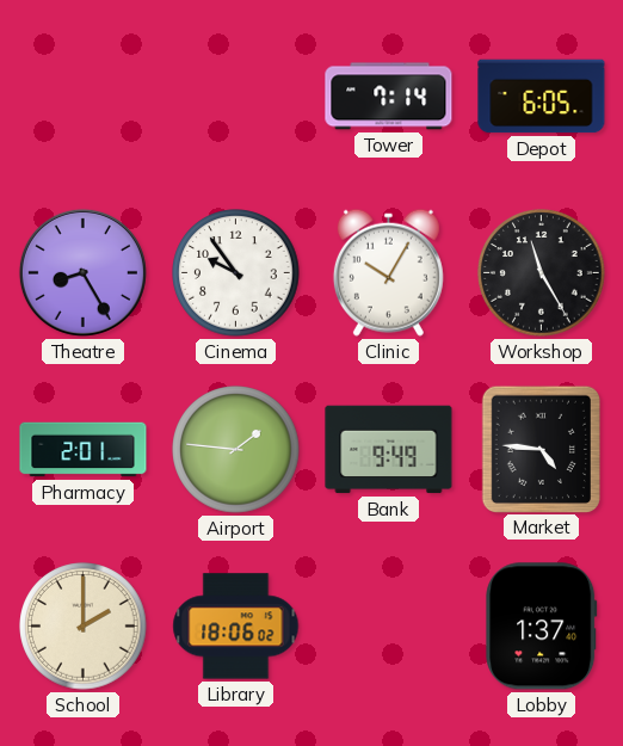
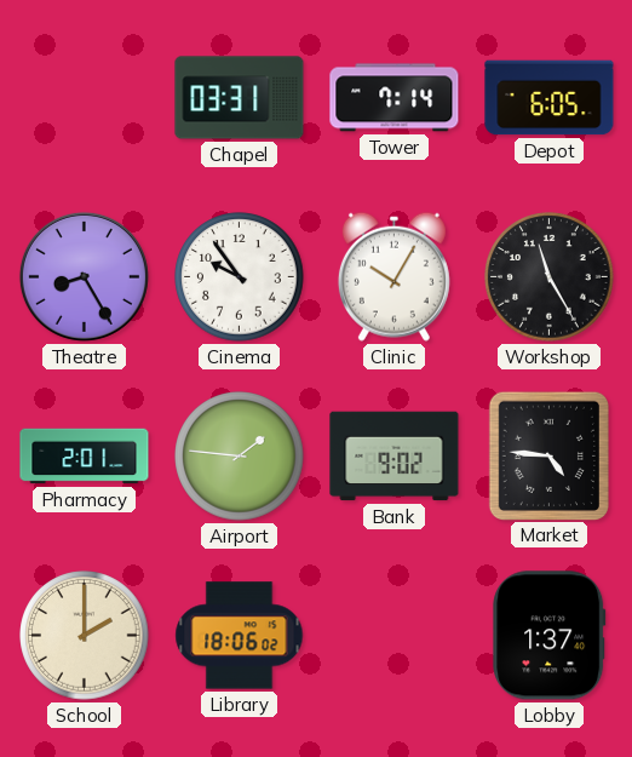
Chapel: none -> 03:31 (240, 98)
Bank: 9:49 -> 9:02 (395, 457)
